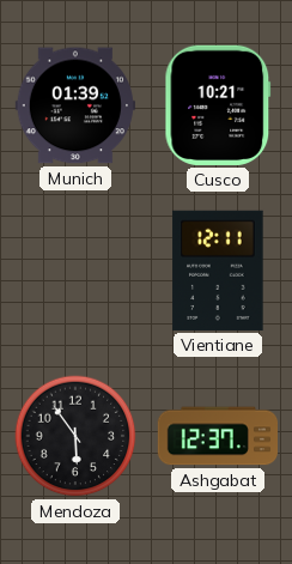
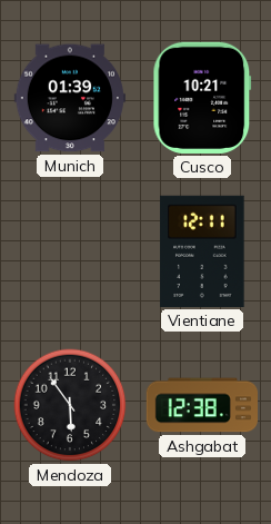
Ashgabat: 12:37 -> 12:38 (201, 405)
